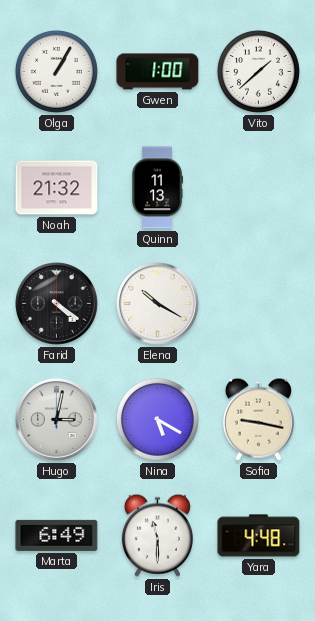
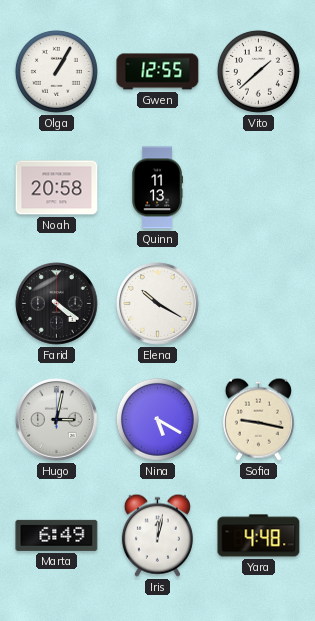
Gwen: 1:00 -> 12:55 (158, 72)
Noah: 21:32 -> 20:58 (57, 188)
Iris: 11:30 -> 12:02 (157, 535)
